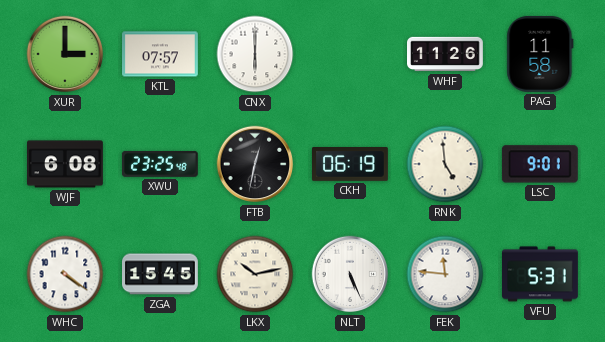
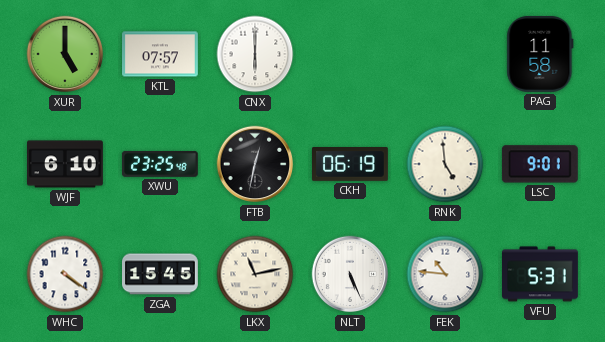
XUR: 3:00 -> 5:00 (65, 54)
WHF: 11:26 -> none (446, 54)
WJF: 6:08 -> 6:10 (66, 164)
LKX: 10:13 -> 11:13 (255, 274)
FEK: 11:46 -> 10:46 (445, 274)
